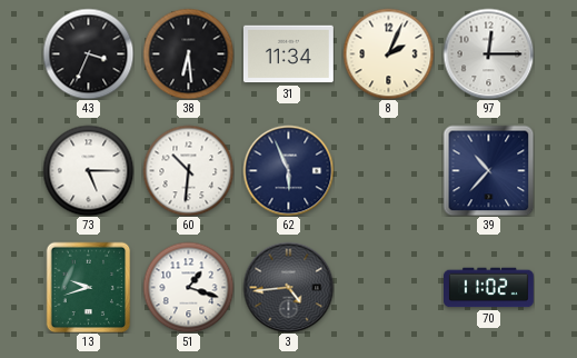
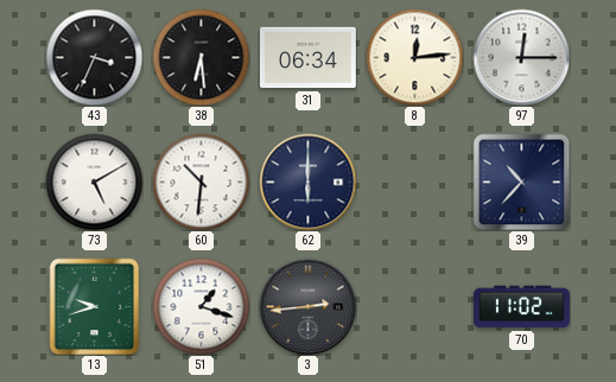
31: 11:34 -> 06:34 (309, 58)
8: 2:04 -> 12:14 (414, 57)
73: 5:15 -> 5:10 (94, 182)
62: 5:56 -> 6:00 (307, 182)
3: 4:44 -> 2:44 (307, 306)
